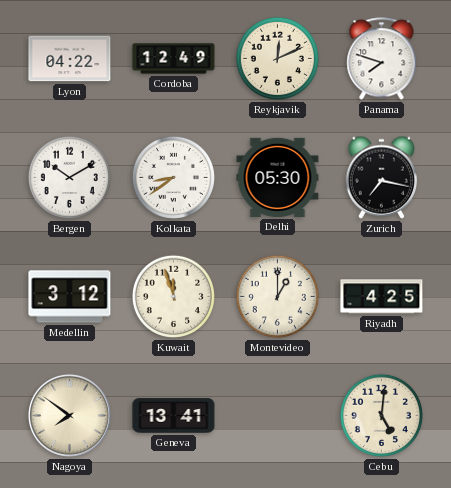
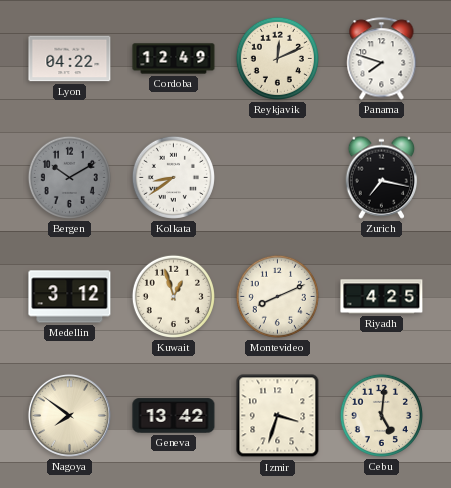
Bergen dial: white -> grey (69, 177)
Delhi: 05:30 -> none (278, 177)
Kuwait: 11:57 -> 12:57 (173, 296)
Montevideo: 1:00 -> 8:11 (277, 296)
Geneva: 13:41 -> 13:42 (174, 416)
Izmir: none -> 3:33 (278, 416)
